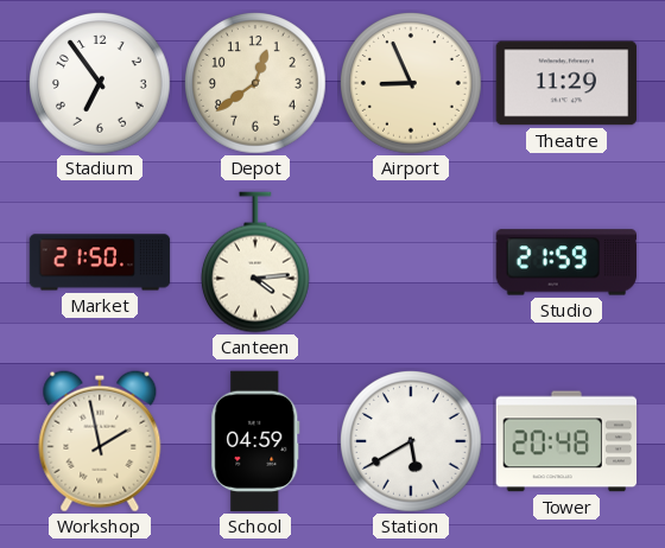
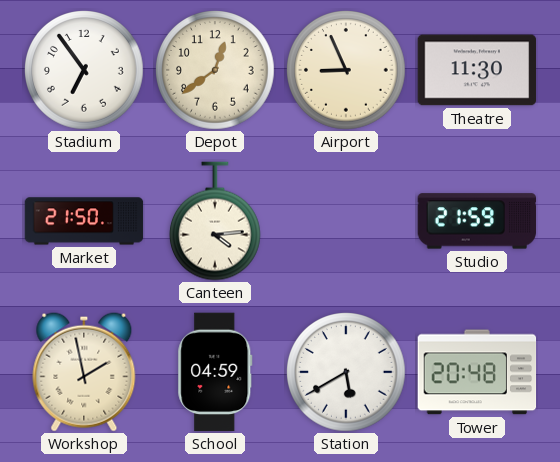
Theatre: 11:29 -> 11:30 (477, 70)
